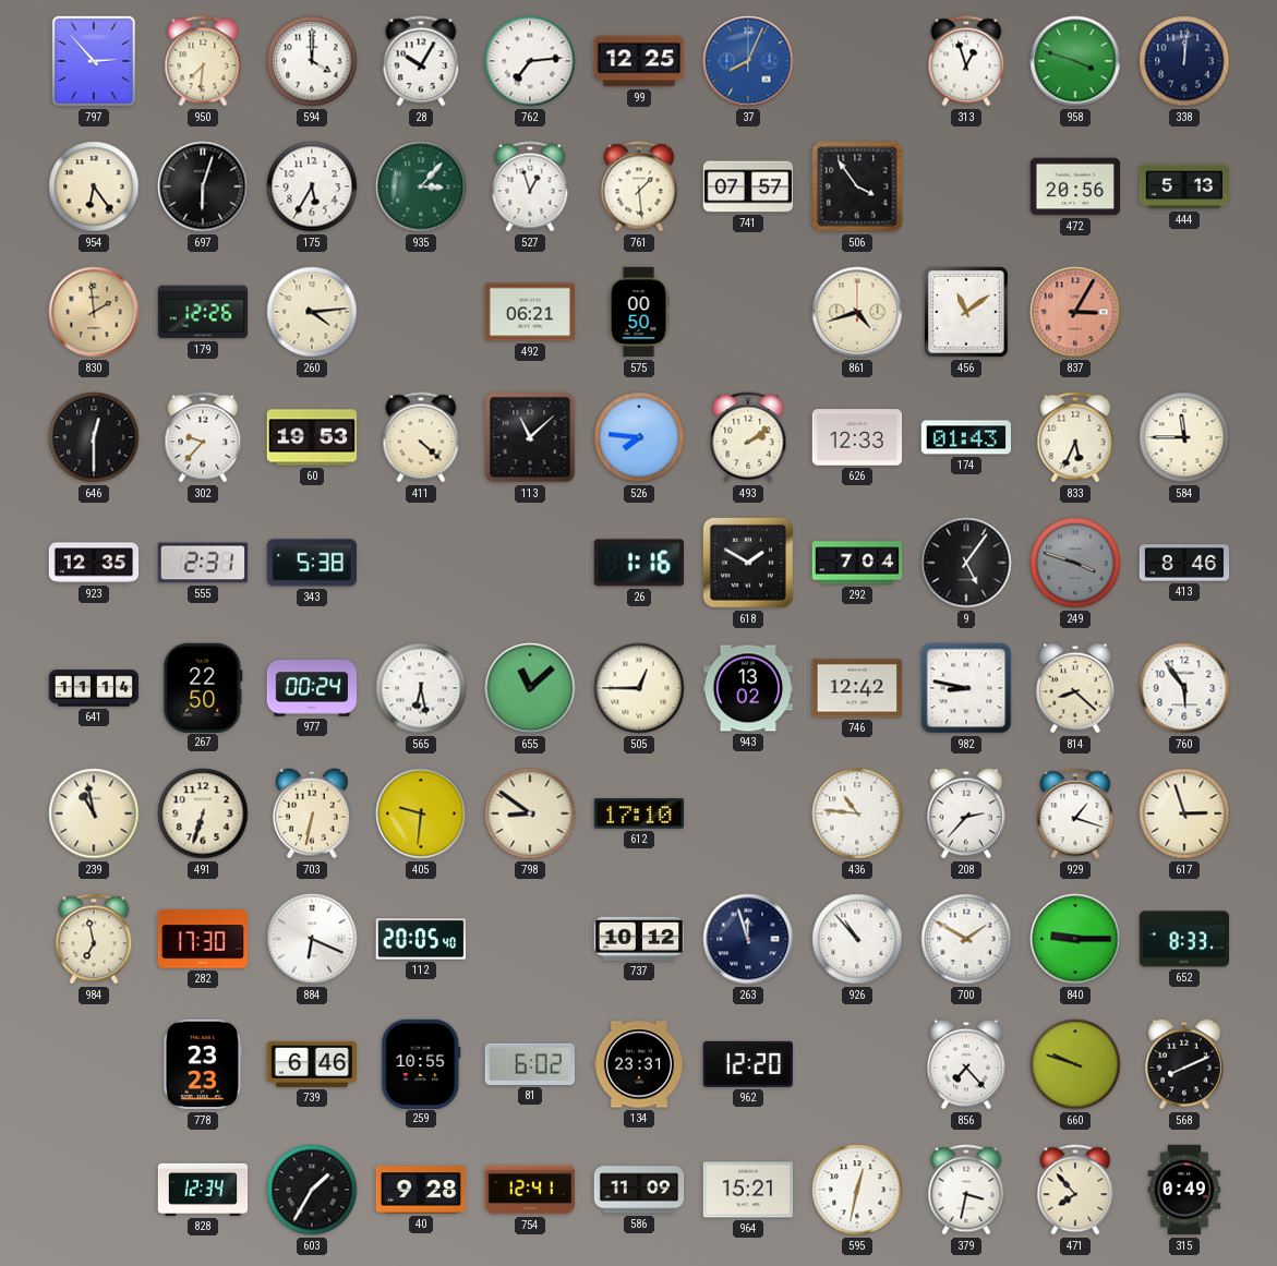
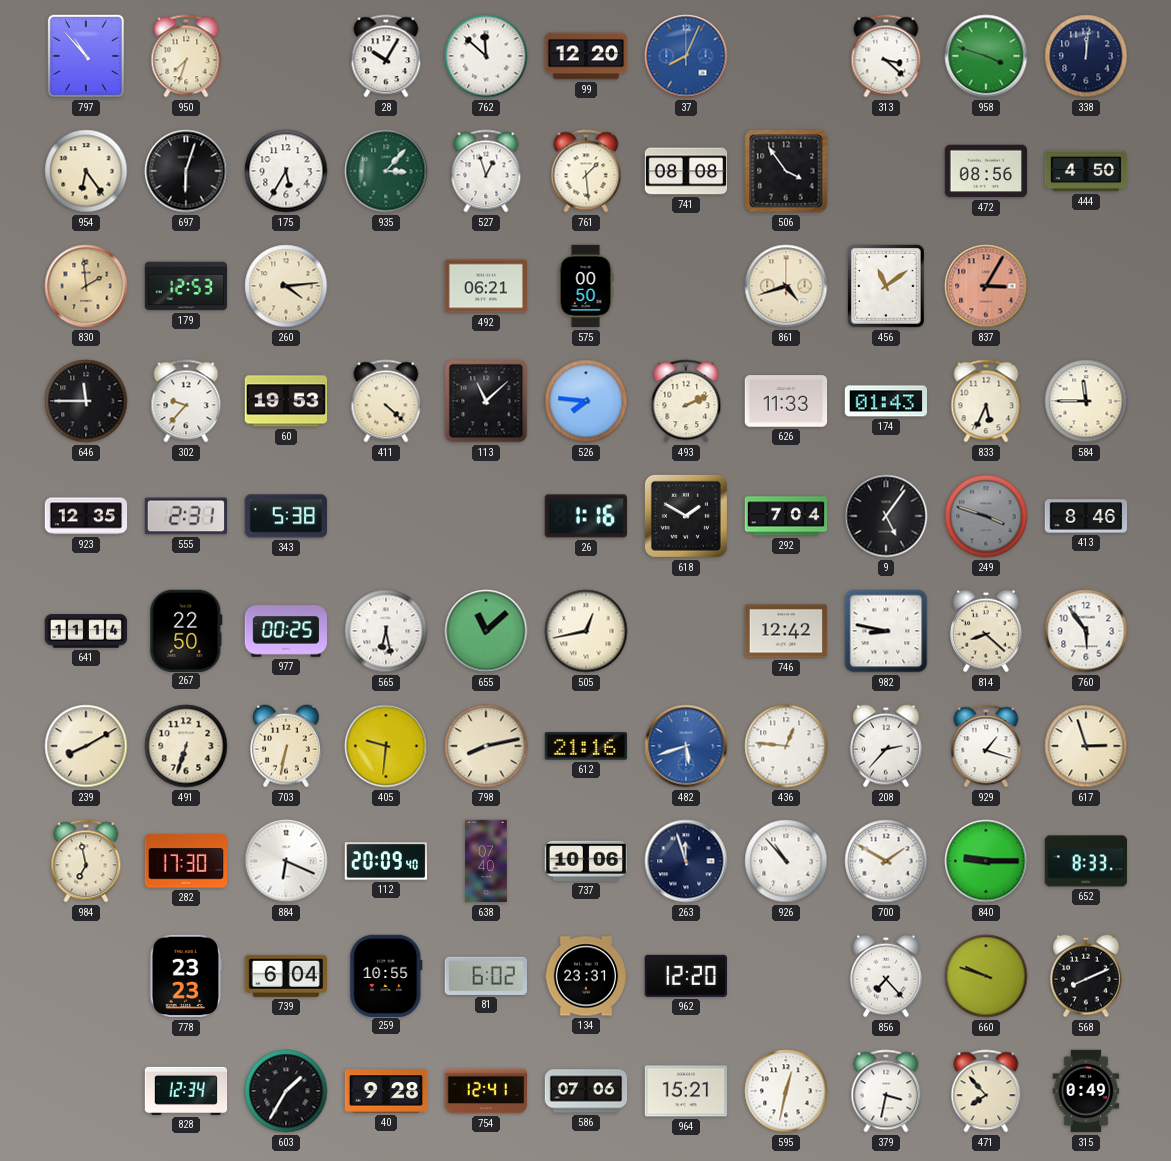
797: 2:53 -> 10:53 (86, 56)
950: 7:31 -> 7:33 (186, 56)
594: 4:00 -> none (312, 61)
762: 7:14 -> 11:52 (486, 56)
99: 12:25 -> 12:20 (586, 56)
313: 12:57 -> 3:22 (886, 56)
741: 07:57 -> 08:08 (686, 171)
472: 20:56 -> 08:56 (986, 171)
444: 5:13 -> 4:50 (1086, 171)
179: 12:26 -> 12:53 (186, 286)
646: 12:30 -> 11:45 (86, 401)
493: 2:09 -> 2:11 (686, 401)
626: 12:33 -> 11:33 (786, 401)
977: 00:24 -> 00:25 (286, 631)
505: 12:45 -> 12:43 (586, 631)
943: 13:02 -> none (747, 688)
239: 10:58 -> 8:10 (86, 746)
798: 8:51 -> 8:13 (486, 746)
612: 17:10 -> 21:16 (585, 746)
482: none -> 5:42 (686, 746)
436: 10:46 -> 12:46 (786, 746)
112: 20:05 -> 20:09 (385, 861)
638: none -> 07:40 (486, 861)
737: 10:12 -> 10:06 (586, 861)
739: 6:46 -> 6:04 (285, 976)
586: 11:09 -> 07:06 (586, 1091)
